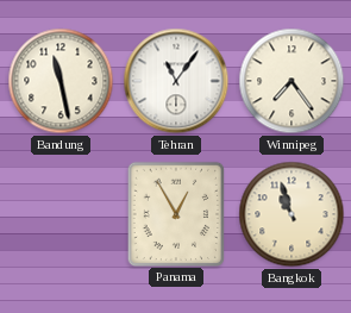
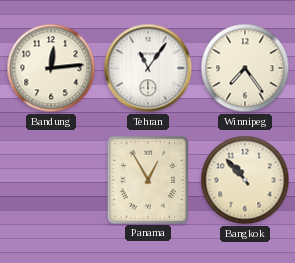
Bandung: 11:28 -> 12:14 (51, 68)
Bangkok: 10:57 -> 10:53 (245, 180)
